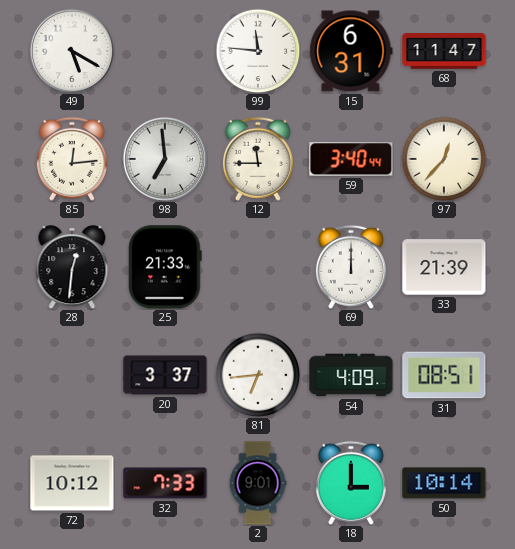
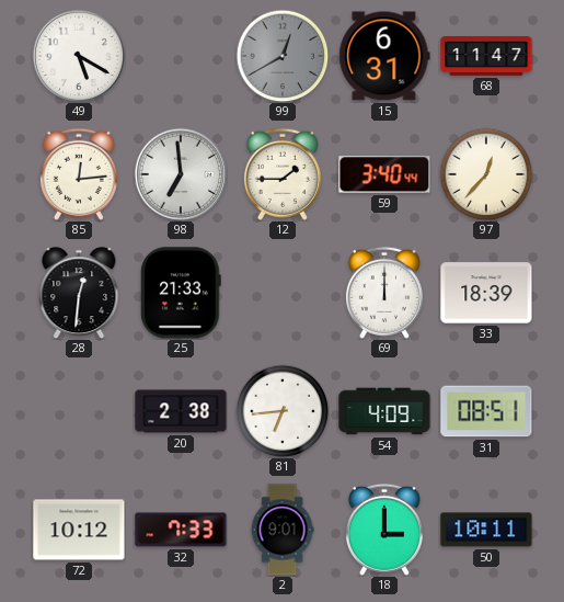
99: 11:46 -> 12:40 (283, 56)
99 dial: white -> grey (283, 56)
12: 11:45 -> 1:45 (283, 174)
33: 21:39 -> 18:39 (486, 293)
20: 3:37 -> 2:38 (181, 411)
50: 10:14 -> 10:11 (486, 530)
